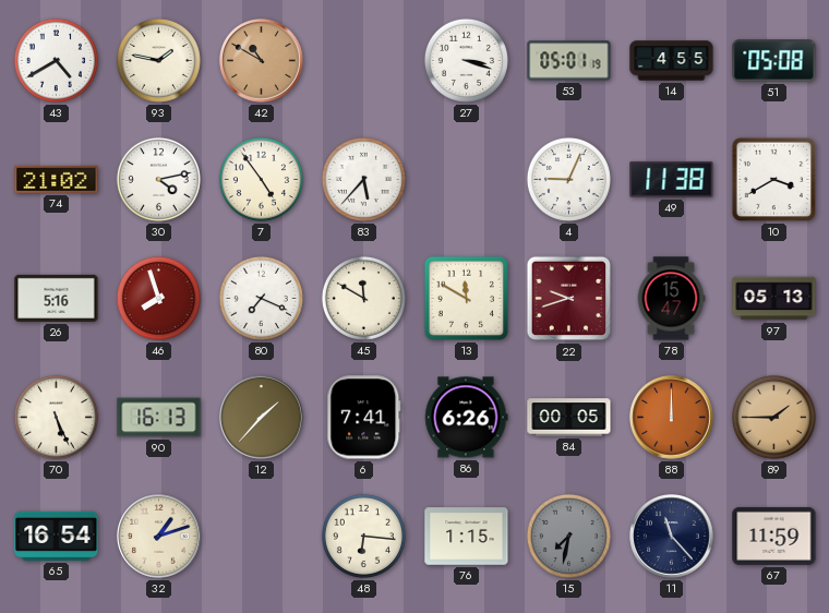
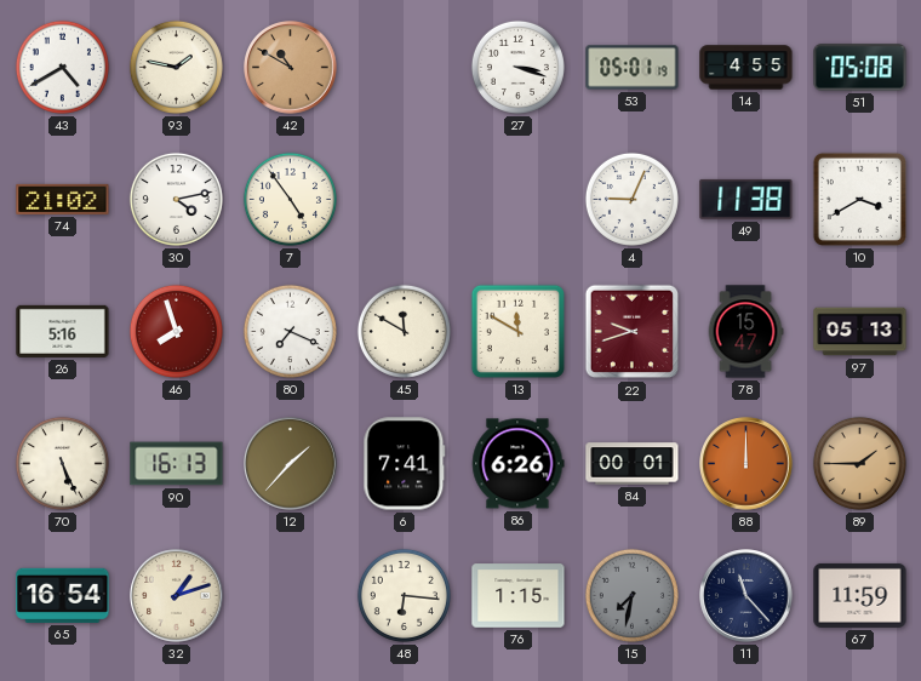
83: 5:37 -> none (363, 179)
84: 00:05 -> 00:01 (633, 464)
